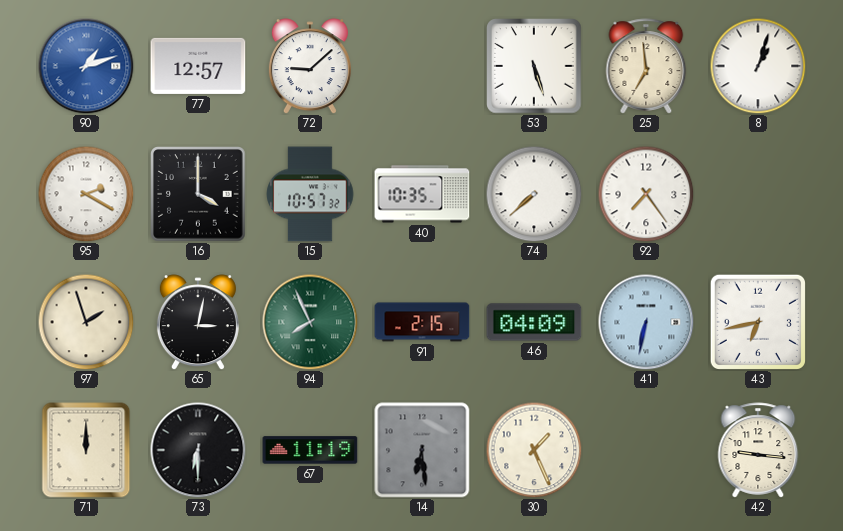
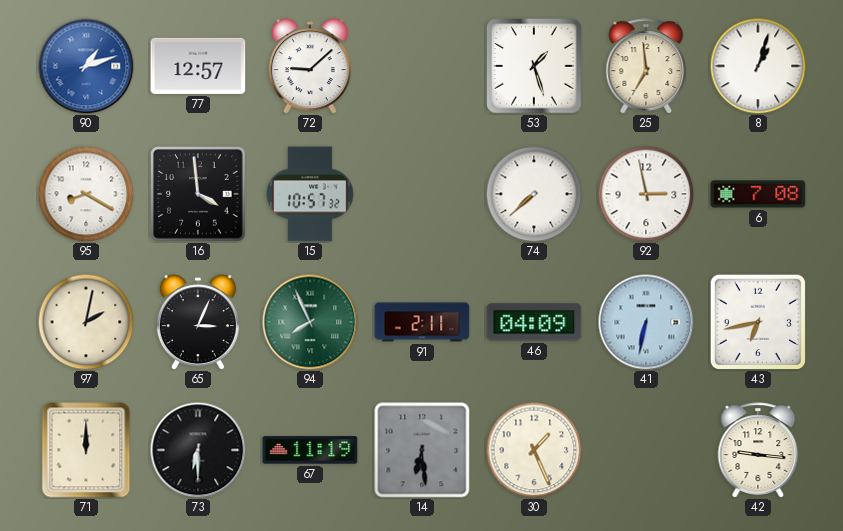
53: 5:27 -> 1:27 (534, 66)
95: 2:20 -> 8:20 (86, 194)
16: 4:00 -> 3:59 (198, 194)
40: 10:35 -> none (422, 194)
92: 7:24 -> 2:58 (646, 194)
6: none -> 7:08 (758, 194)
97: 1:57 -> 2:02 (86, 322)
65: 3:02 -> 3:04 (198, 322)
91: 2:15 -> 2:11 (422, 322)
